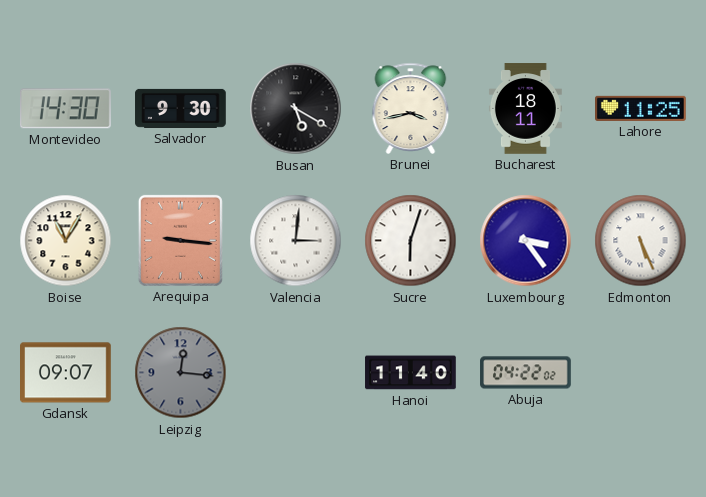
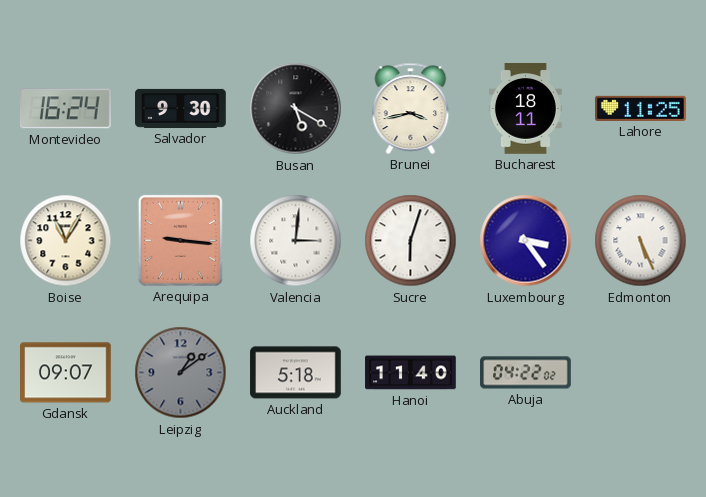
Montevideo: 14:30 -> 16:24 (65, 109)
Leipzig: 12:16 -> 1:09 (181, 373)
Auckland: none -> 5:18 (296, 373)
